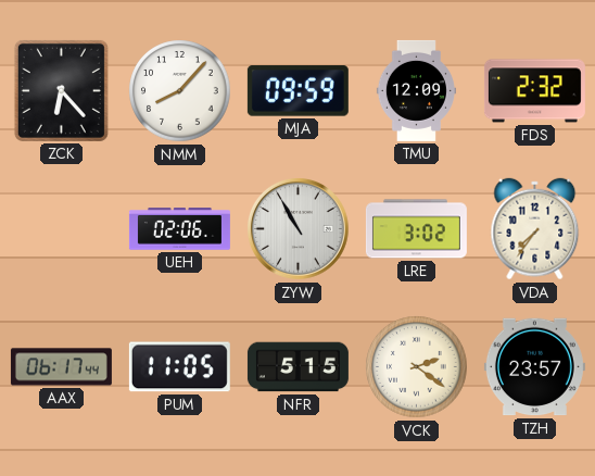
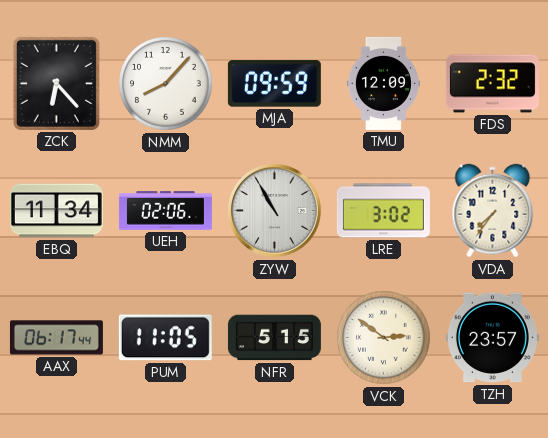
EBQ: none -> 11:34 (56, 211)
VCK: 2:21 -> 2:51 (384, 338)
